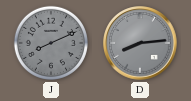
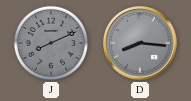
D: 8:14 -> 8:16 (140, 43)
